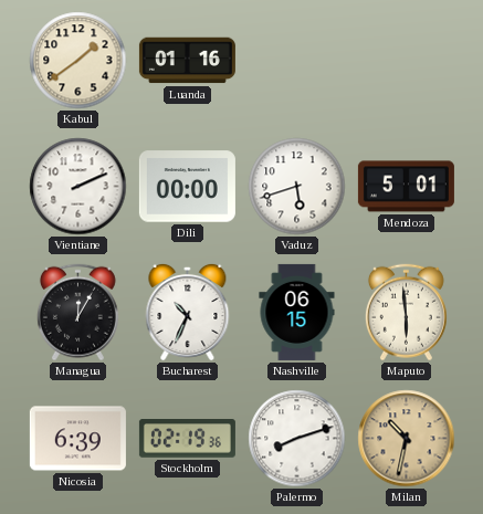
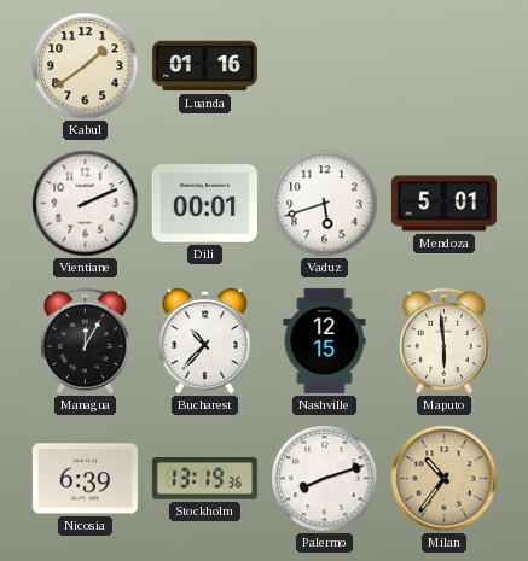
Dili: 00:00 -> 00:01 (204, 204)
Bucharest: 10:34 -> 10:37 (205, 340)
Nashville: 06:15 -> 12:15 (325, 340)
Stockholm: 02:19 -> 13:19 (204, 479)
Milan: 10:32 -> 10:36 (445, 479)
